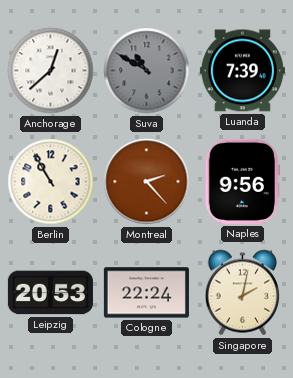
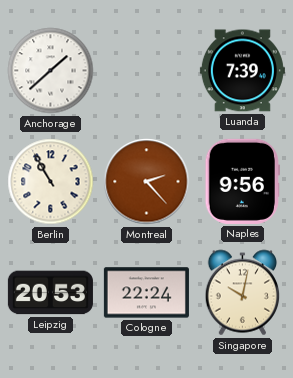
Anchorage: 12:38 -> 1:38 (51, 71)
Suva: 10:50 -> none (147, 71)
Singapore: 2:02 -> 10:02 (243, 293)
